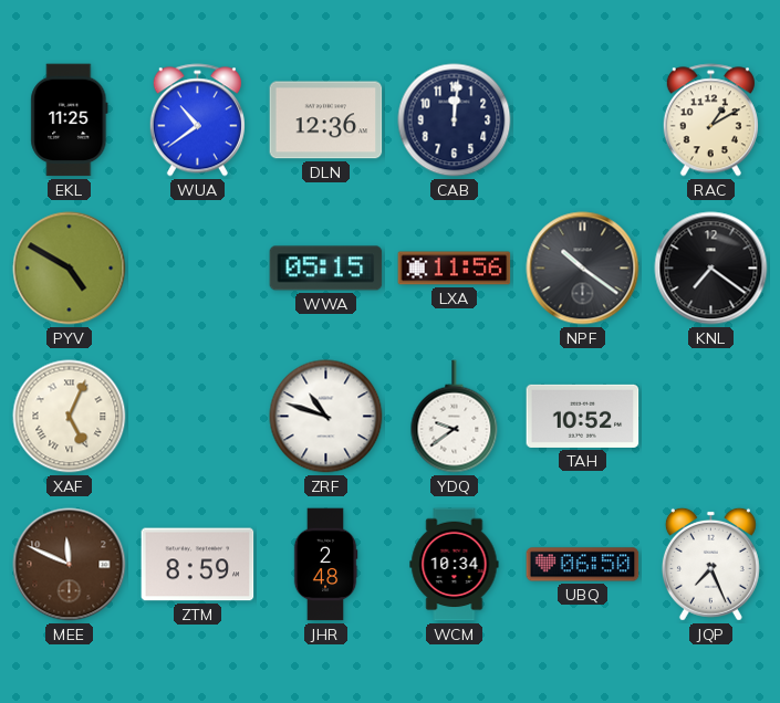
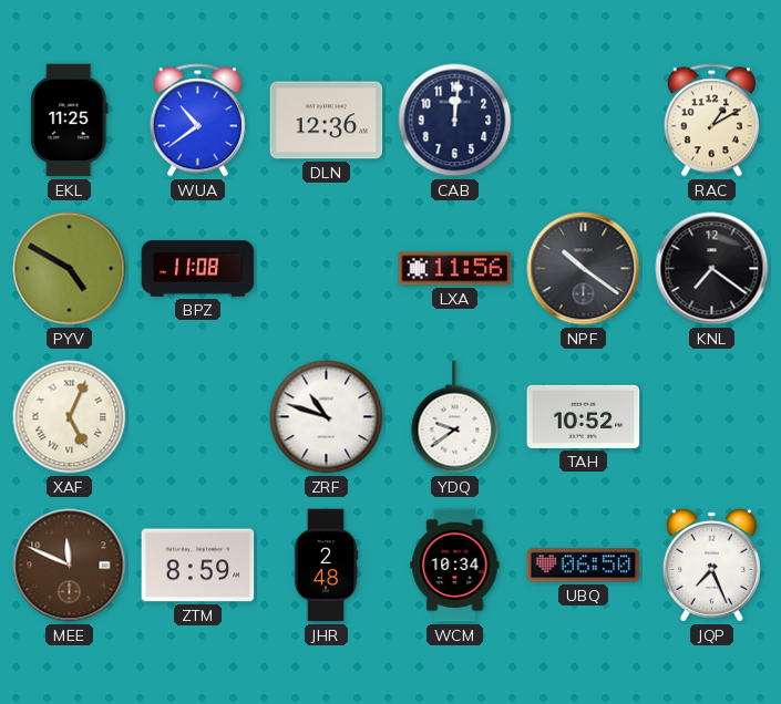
BPZ: none -> 11:08 (198, 269)
WWA: 05:15 -> none (326, 269)
